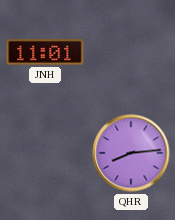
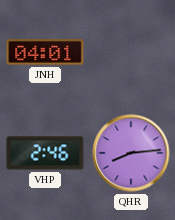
JNH: 11:01 -> 04:01 (45, 52)
VHP: none -> 2:46 (45, 153)
